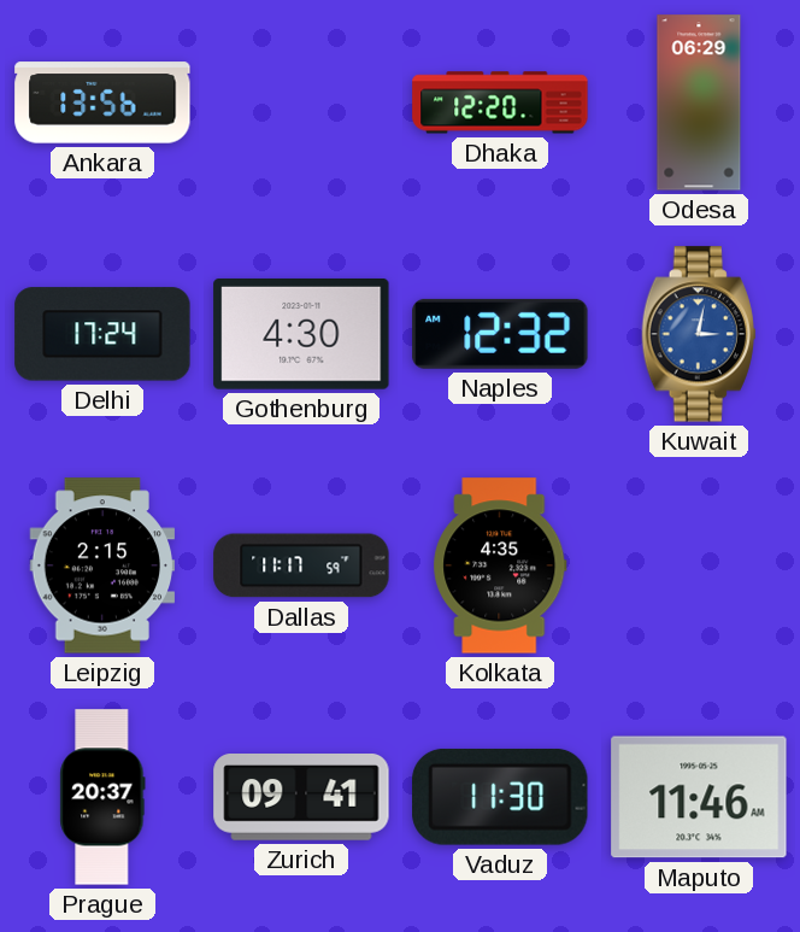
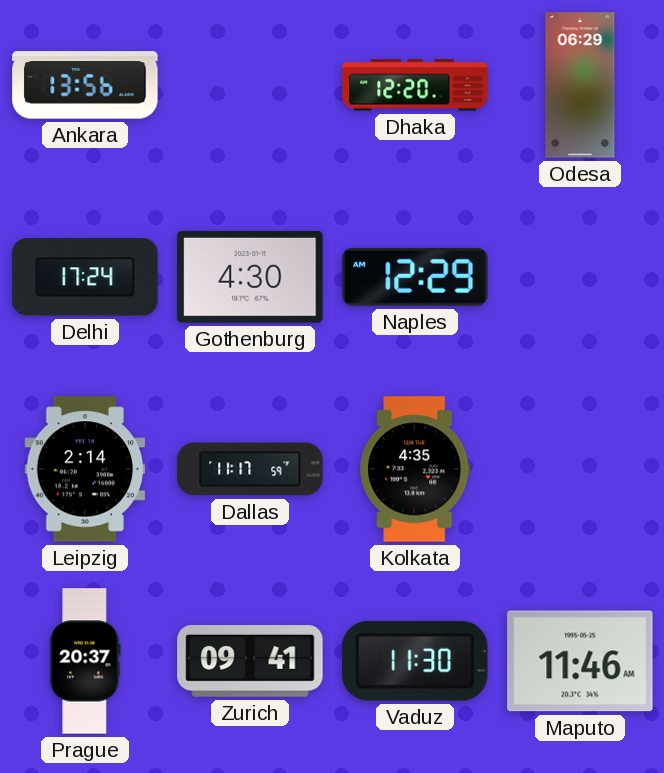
Naples: 12:32 -> 12:29 (415, 277)
Kuwait: 3:02 -> none (699, 334)
Leipzig: 2:15 -> 2:14 (85, 469)
